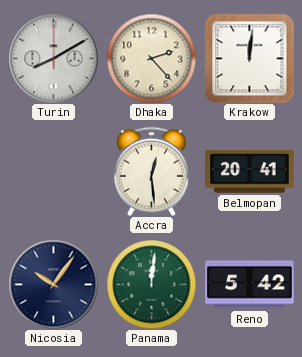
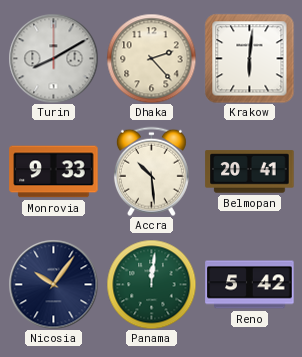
Krakow: 12:01 -> 6:01 (249, 58)
Monrovia: none -> 9:33 (54, 172)
Accra: 12:29 -> 10:29 (151, 171)
